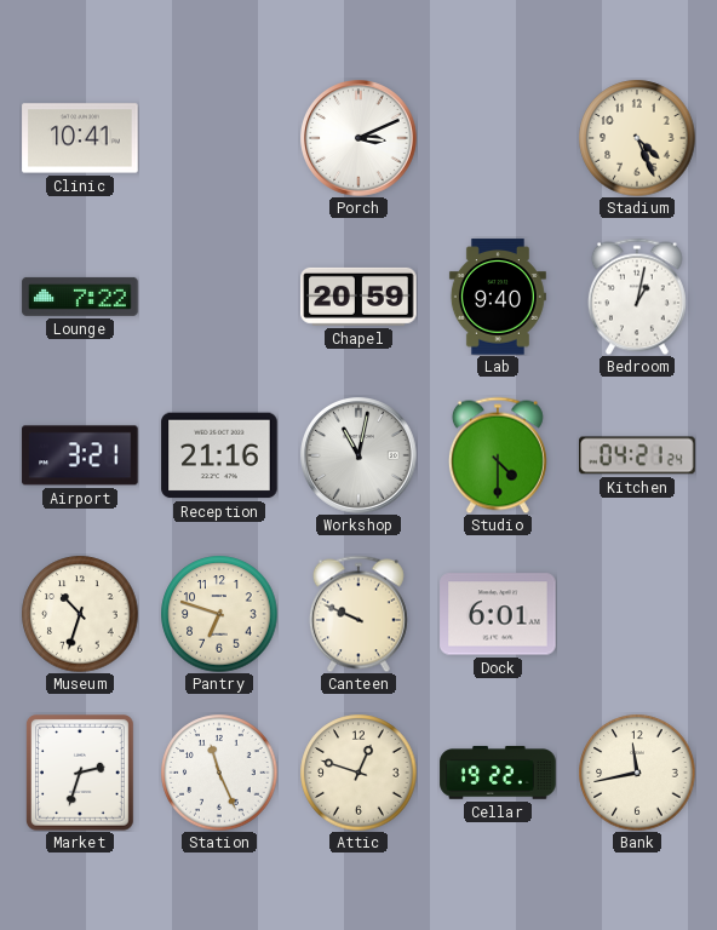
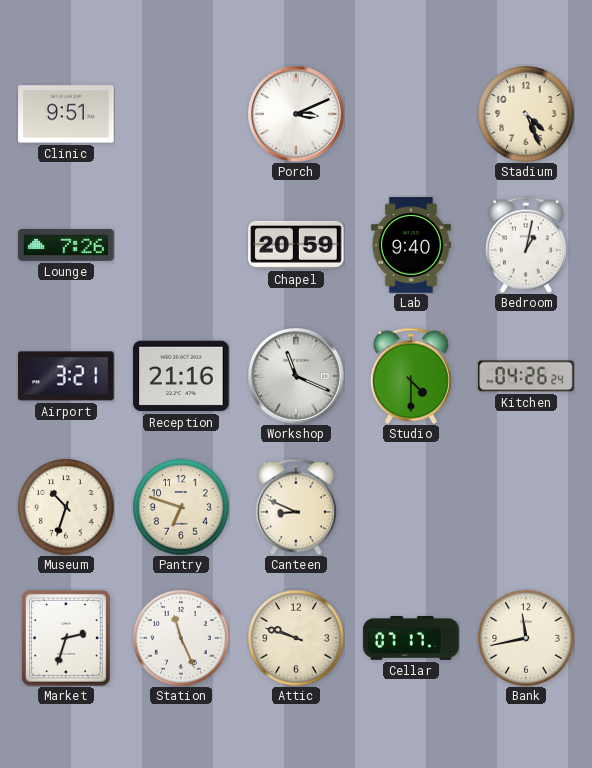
Clinic: 10:41 -> 9:51 (66, 114)
Lounge: 7:22 -> 7:26 (66, 245)
Workshop: 11:02 -> 11:19 (297, 377)
Kitchen: 04:21 -> 04:26 (526, 376)
Canteen: 9:49 -> 8:49 (296, 507)
Dock: 6:01 -> none (498, 614)
Attic: 12:48 -> 9:48 (296, 638)
Cellar: 19:22 -> 07:17 (411, 638)
